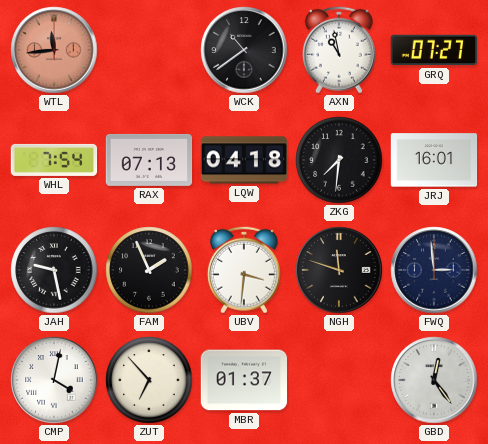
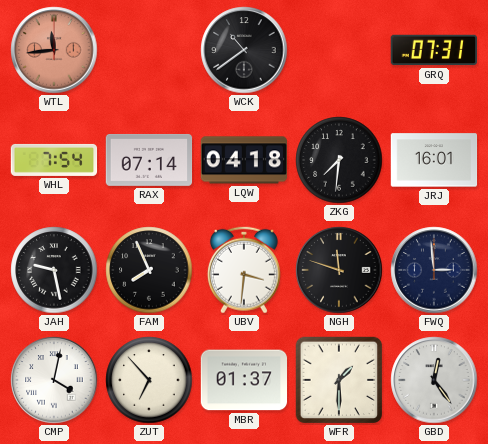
AXN: 10:58 -> none (339, 50)
GRQ: 07:27 -> 07:31 (433, 50)
RAX: 07:13 -> 07:14 (149, 160)
FAM: 1:56 -> 7:56 (149, 270)
WFR: none -> 1:30 (339, 380)
